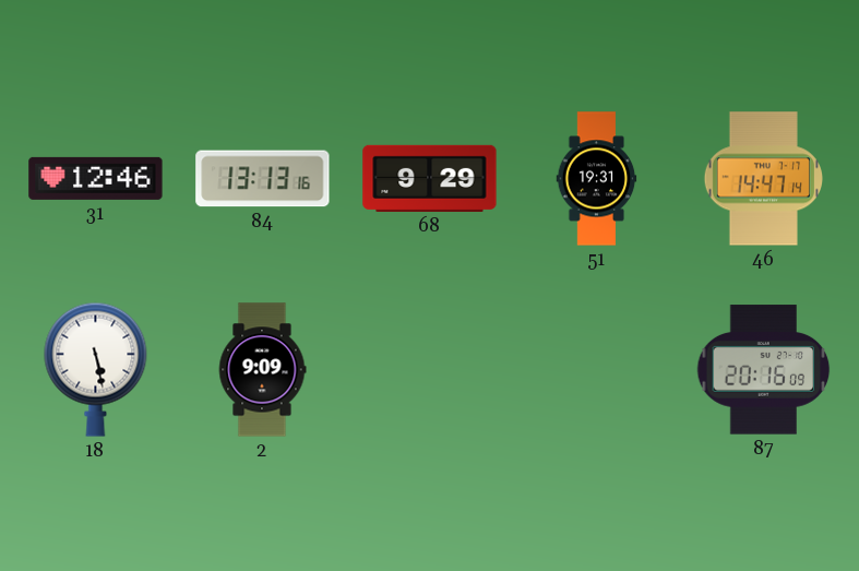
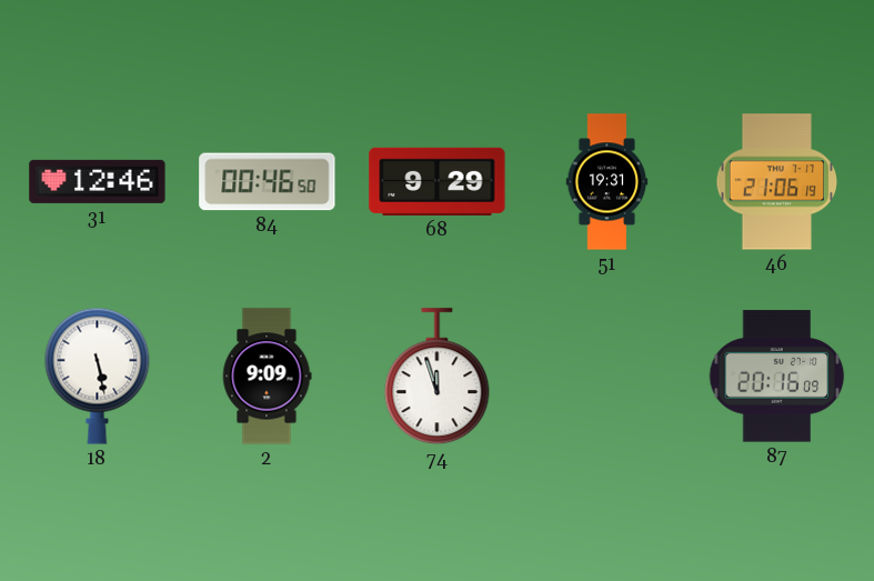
84: 13:13 -> 00:46 (268, 182)
46: 14:47 -> 21:06 (776, 182)
74: none -> 11:57 (438, 377)
